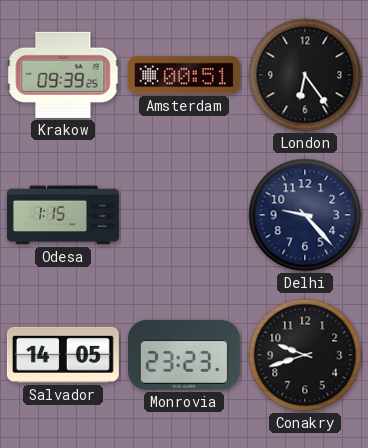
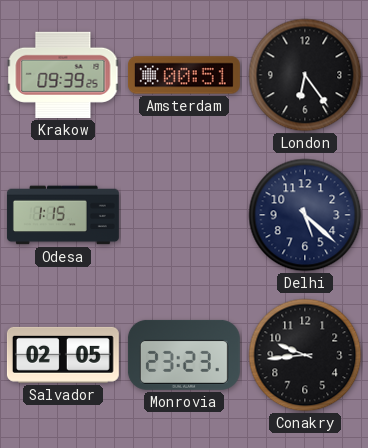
Delhi: 9:23 -> 5:22 (305, 215)
Salvador: 14:05 -> 02:05 (63, 355)
Conakry: 9:42 -> 9:44 (305, 355)
